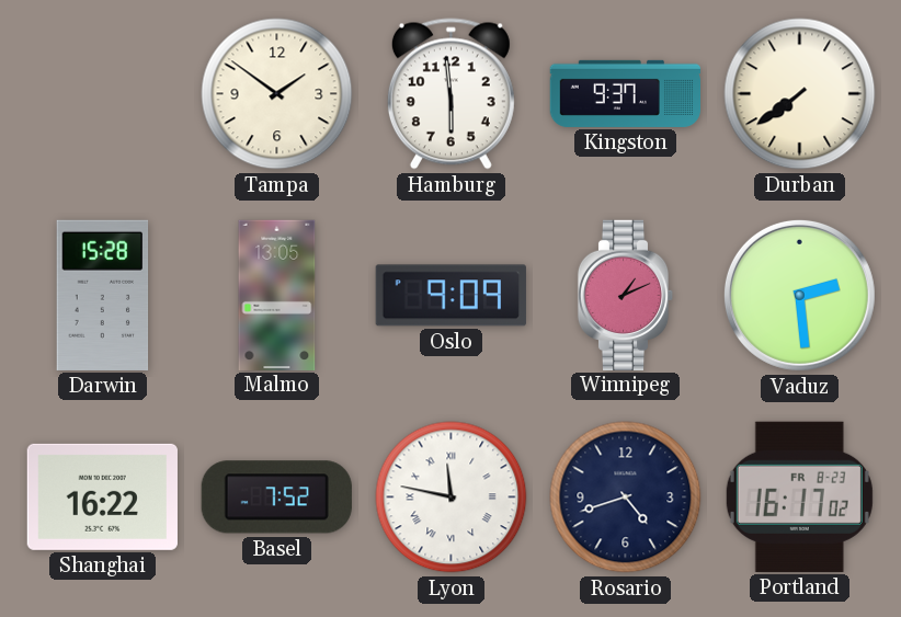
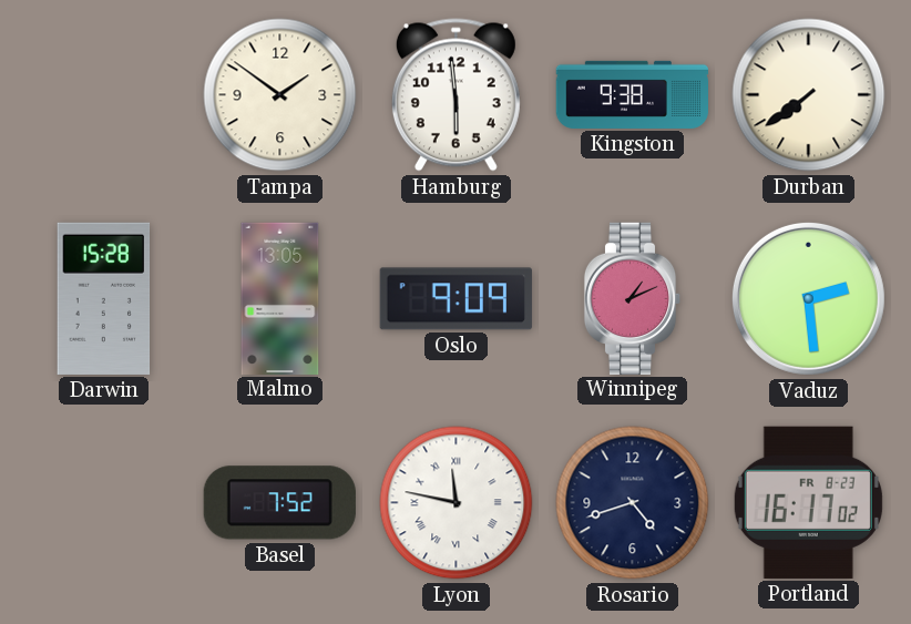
Kingston: 9:37 -> 9:38 (633, 94)
Shanghai: 16:22 -> none (102, 496)
